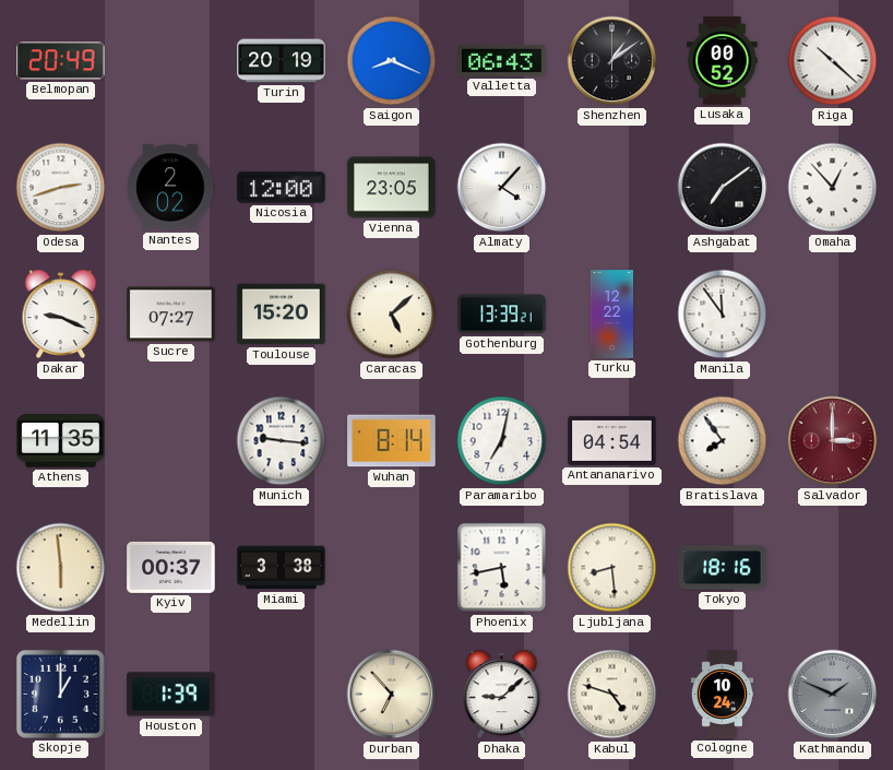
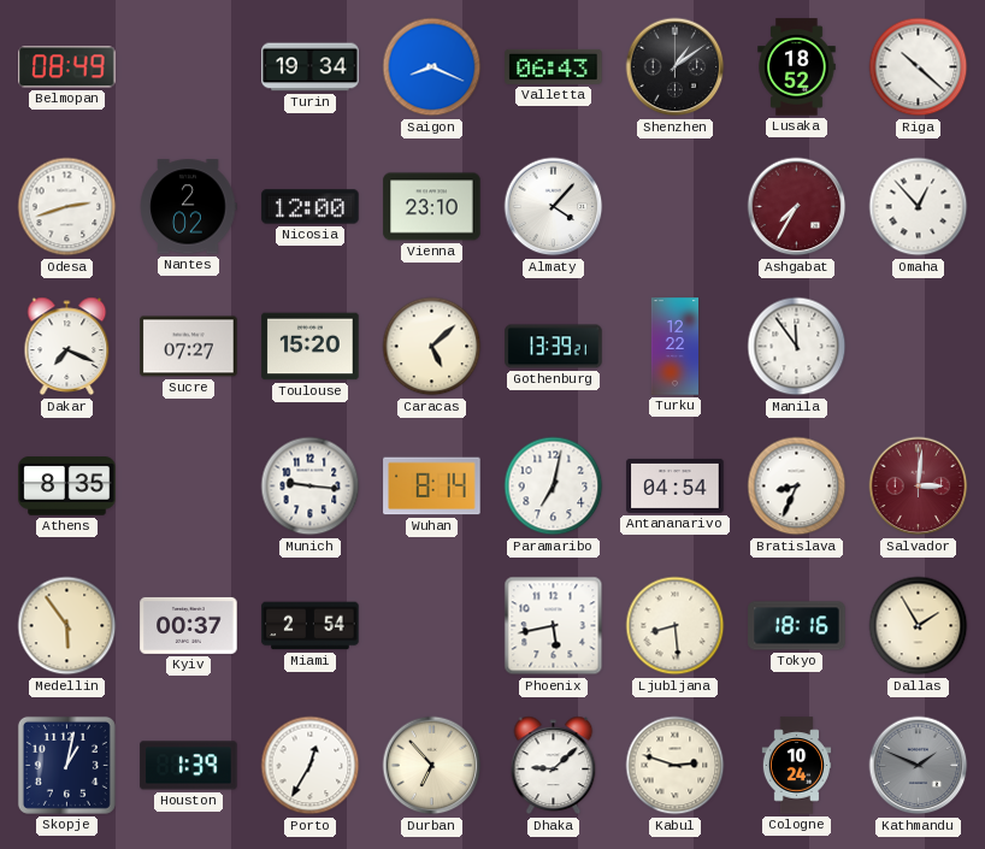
Belmopan: 20:49 -> 08:49 (67, 67)
Turin: 20:19 -> 19:34 (311, 67)
Lusaka: 00:52 -> 18:52 (797, 67)
Vienna: 23:05 -> 23:10 (432, 207)
Ashgabat: 7:09 -> 7:35 (797, 207)
Ashgabat dial: black -> burgundy (797, 207)
Dakar: 9:19 -> 7:19 (67, 347)
Athens: 11:35 -> 8:35 (67, 487)
Bratislava: 7:54 -> 8:34 (797, 487)
Salvador: 3:00 -> 3:01 (919, 487)
Medellin: 5:59 -> 5:54 (67, 626)
Miami: 3:38 -> 2:54 (311, 626)
Dallas: none -> 1:55 (919, 626)
Skopje: 1:00 -> 1:02 (66, 765)
Porto: none -> 12:35 (311, 766)
Kabul: 4:48 -> 2:48 (676, 766)
